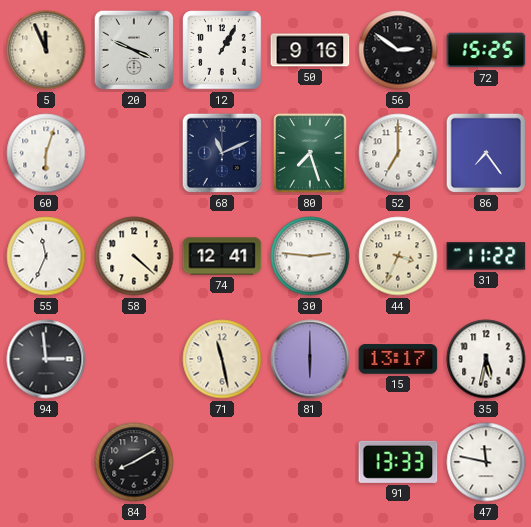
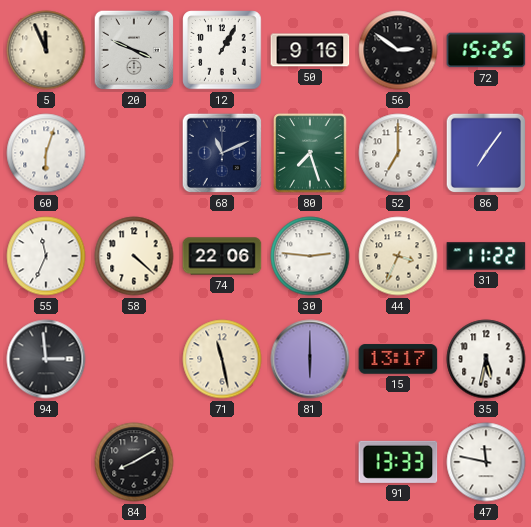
86: 7:24 -> 7:06 (486, 153)
74: 12:41 -> 22:06 (222, 256)
